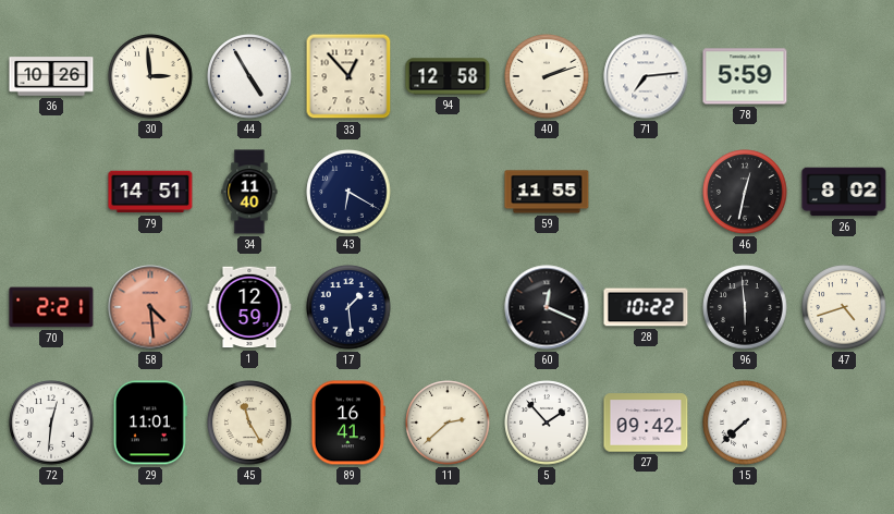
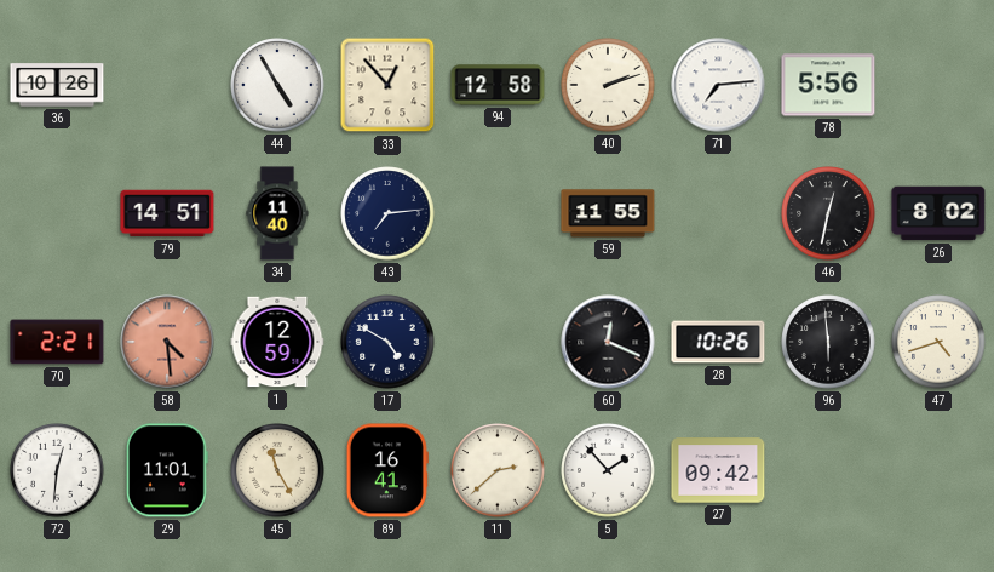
30: 2:59 -> none (150, 76)
78: 5:59 -> 5:56 (828, 85)
43: 6:20 -> 7:14 (387, 213)
17: 1:29 -> 4:50 (387, 342)
28: 10:22 -> 10:26 (718, 342)
15: 7:38 -> none (745, 423)
